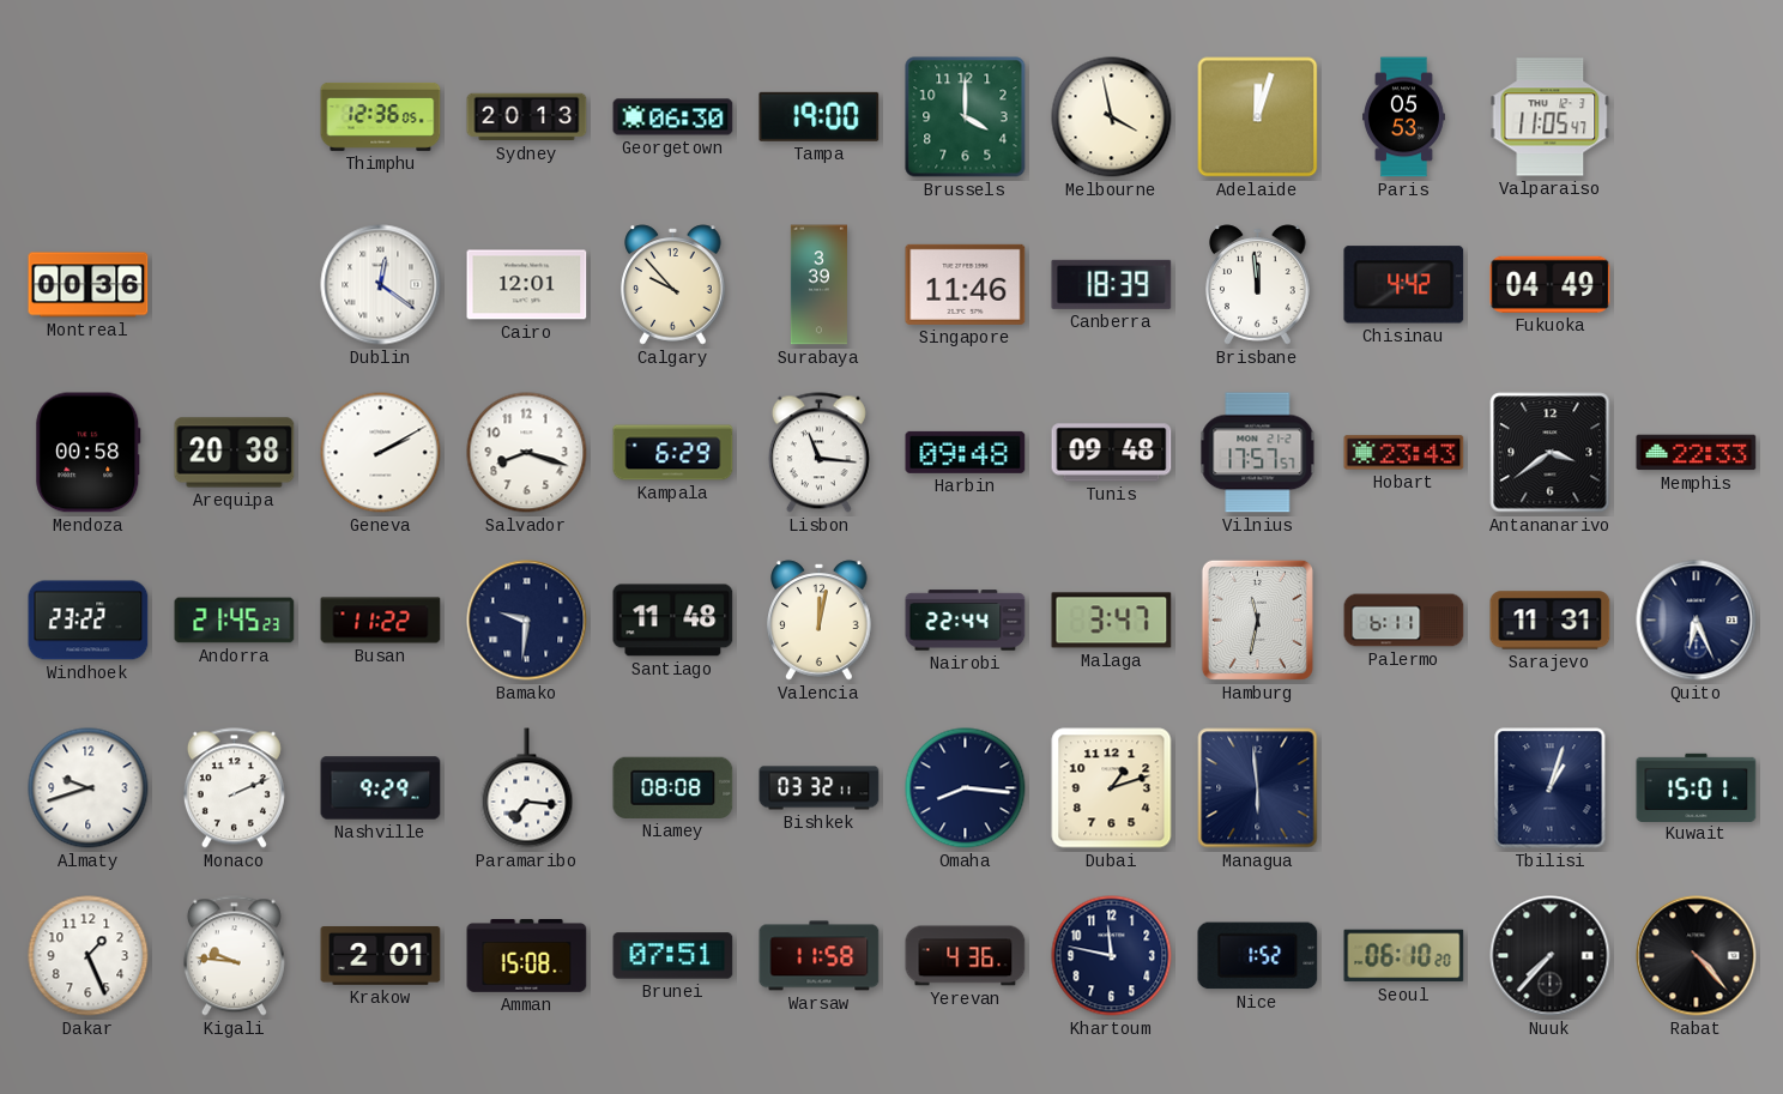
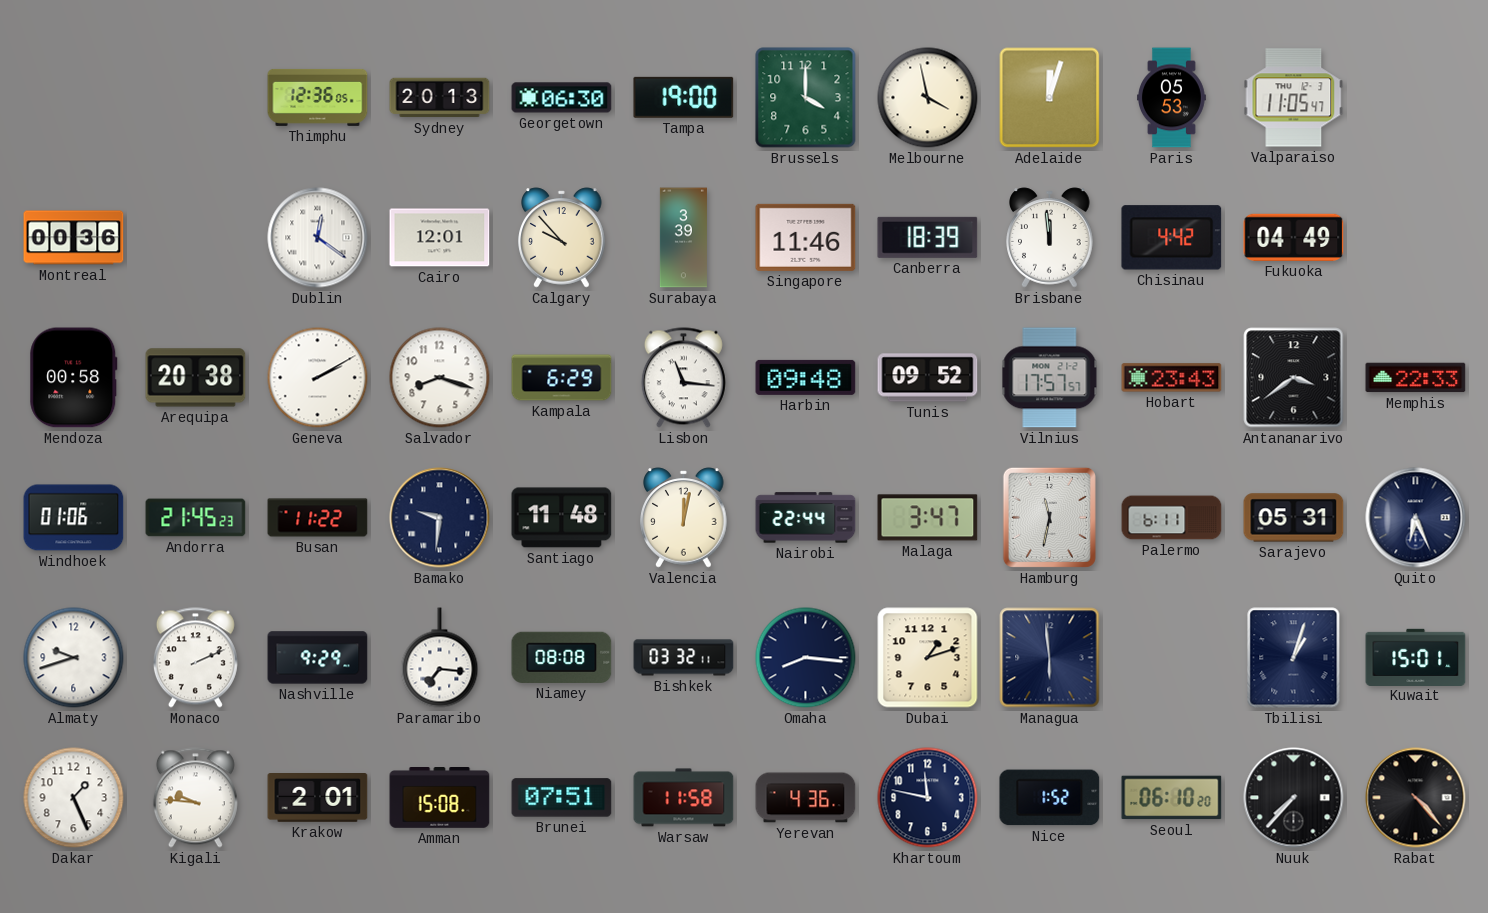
Tunis: 09:48 -> 09:52 (928, 378)
Windhoek: 23:22 -> 01:06 (74, 518)
Sarajevo: 11:31 -> 05:31 (1294, 518)
